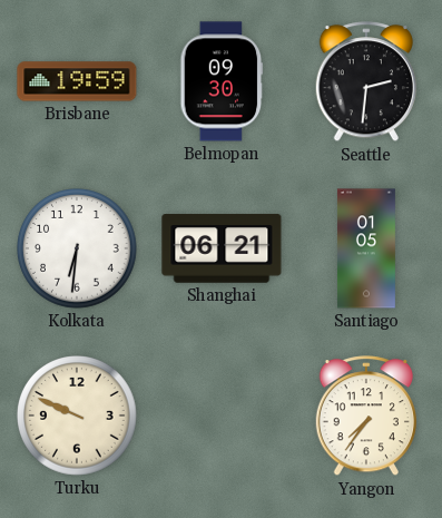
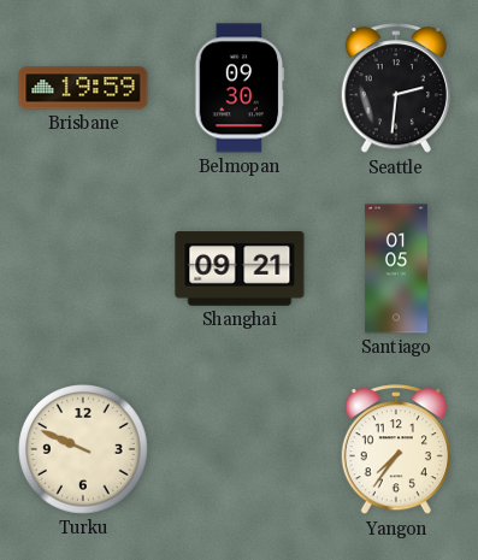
Kolkata: 6:31 -> none (78, 250)
Shanghai: 06:21 -> 09:21 (240, 269)
